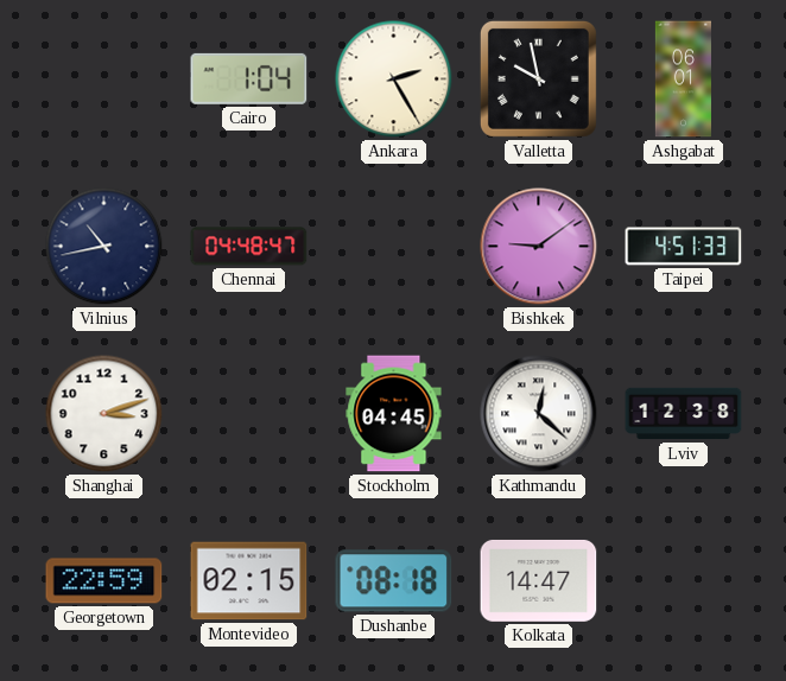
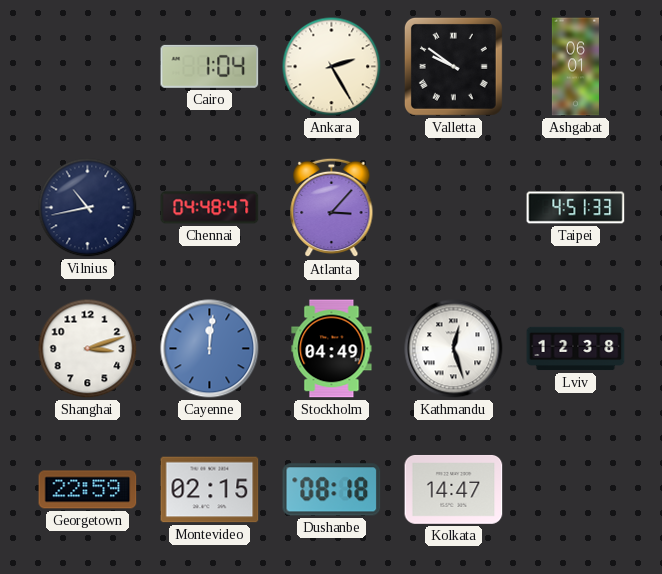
Valletta: 9:58 -> 9:51 (453, 66)
Atlanta: none -> 3:07 (332, 208)
Bishkek: 9:09 -> none (539, 247)
Cayenne: none -> 12:01 (210, 349)
Stockholm: 04:45 -> 04:49 (332, 349)
Kathmandu: 12:22 -> 12:27 (454, 349)
